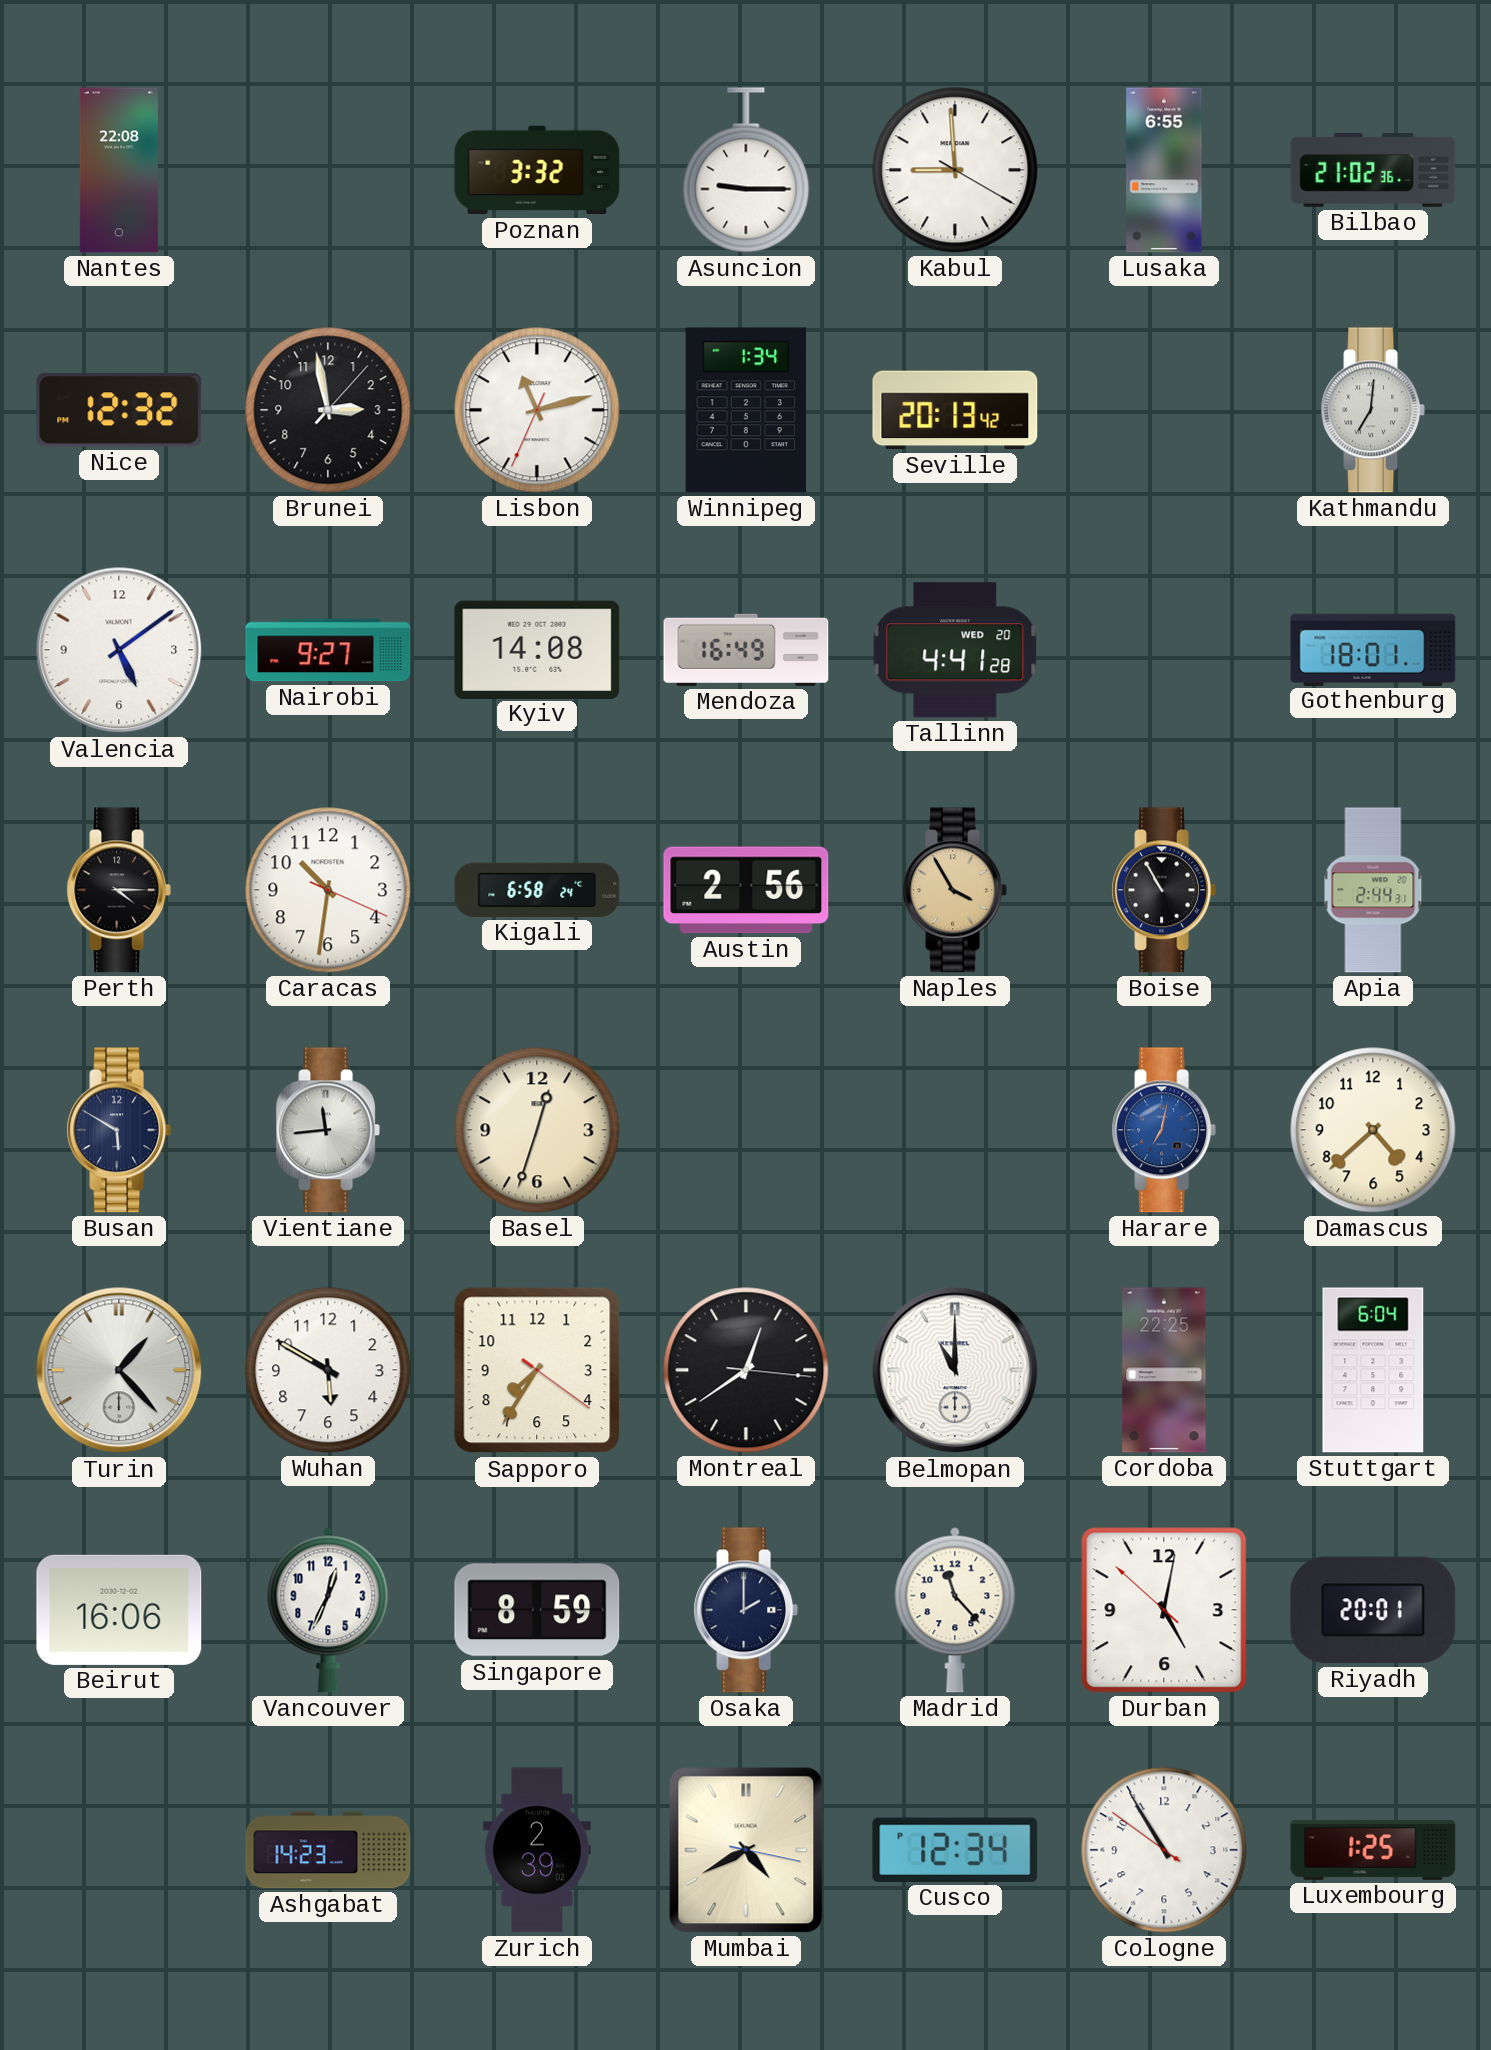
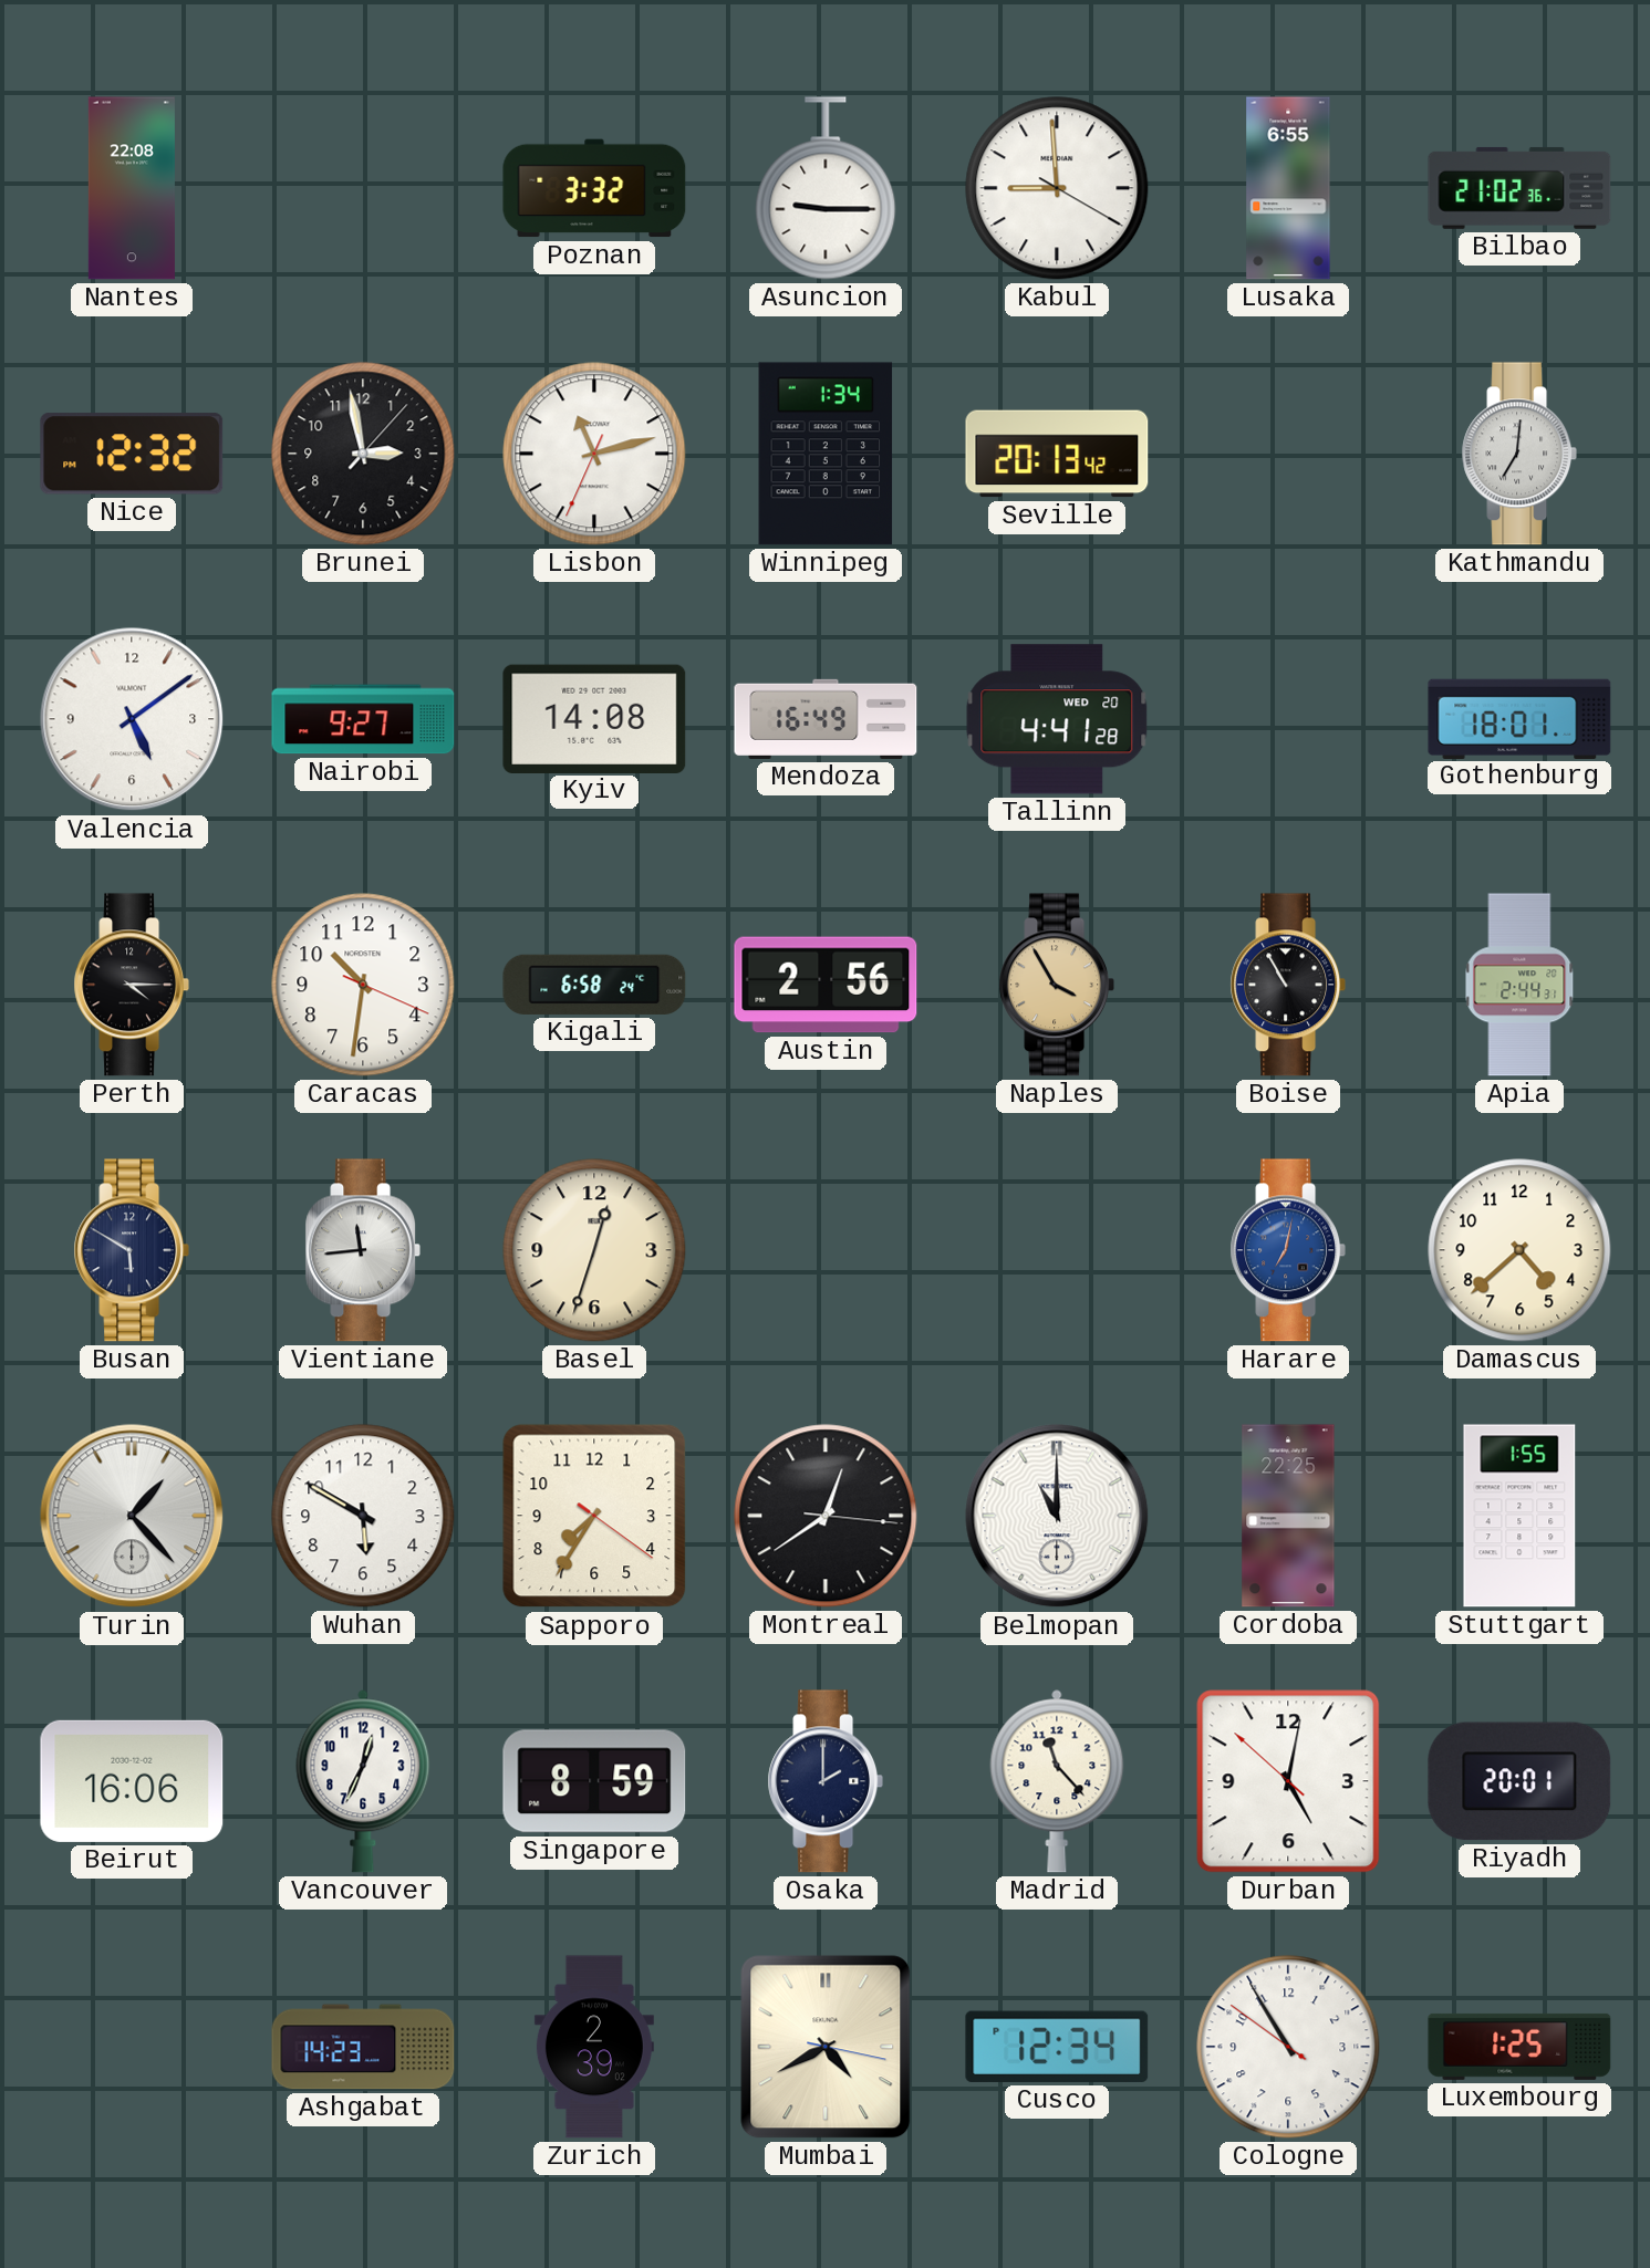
Stuttgart: 6:04 -> 1:55 (1519, 1516)
